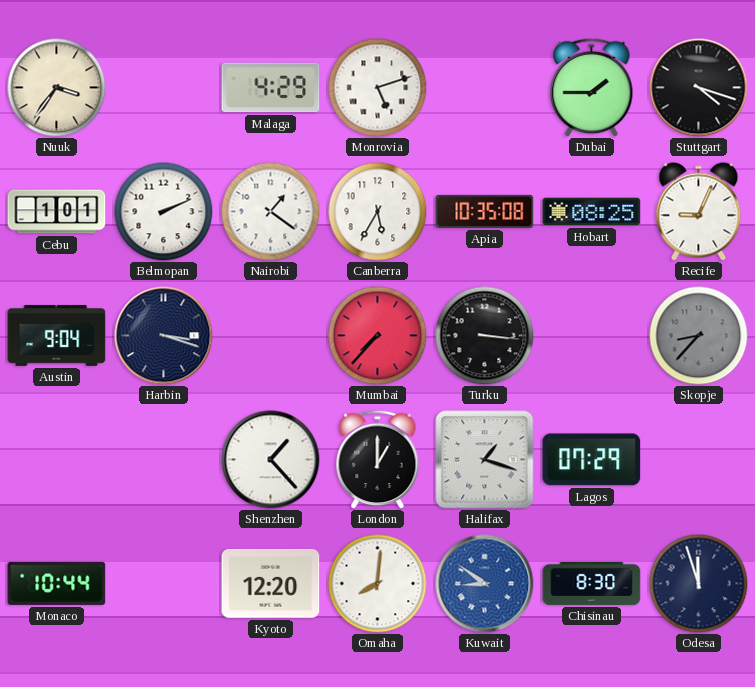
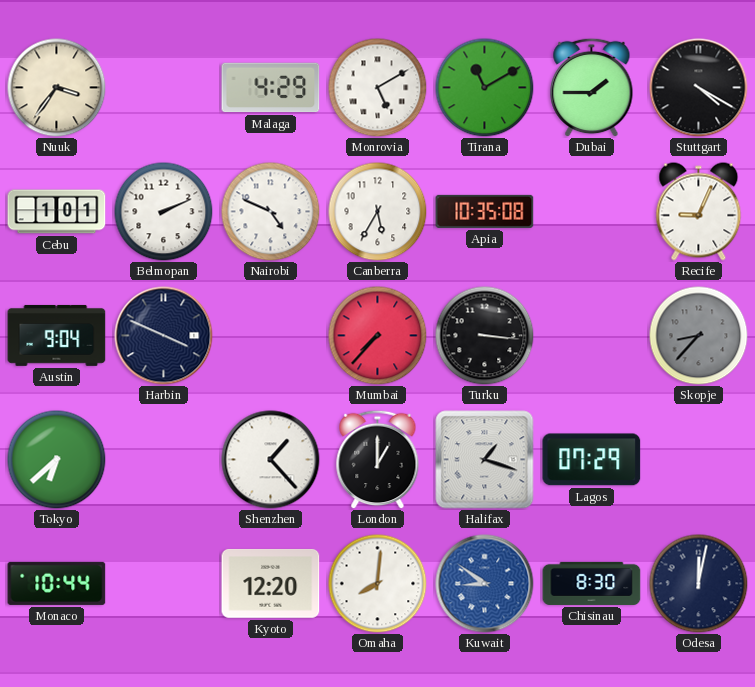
Monrovia: 5:12 -> 5:10 (378, 88)
Tirana: none -> 11:10 (485, 88)
Stuttgart: 4:18 -> 4:20 (699, 88)
Nairobi: 1:21 -> 4:49 (271, 212)
Hobart: 08:25 -> none (592, 212)
Harbin: 3:18 -> 3:49 (164, 336)
Tokyo: none -> 6:38 (57, 460)
Odesa: 11:57 -> 12:02 (699, 584)
